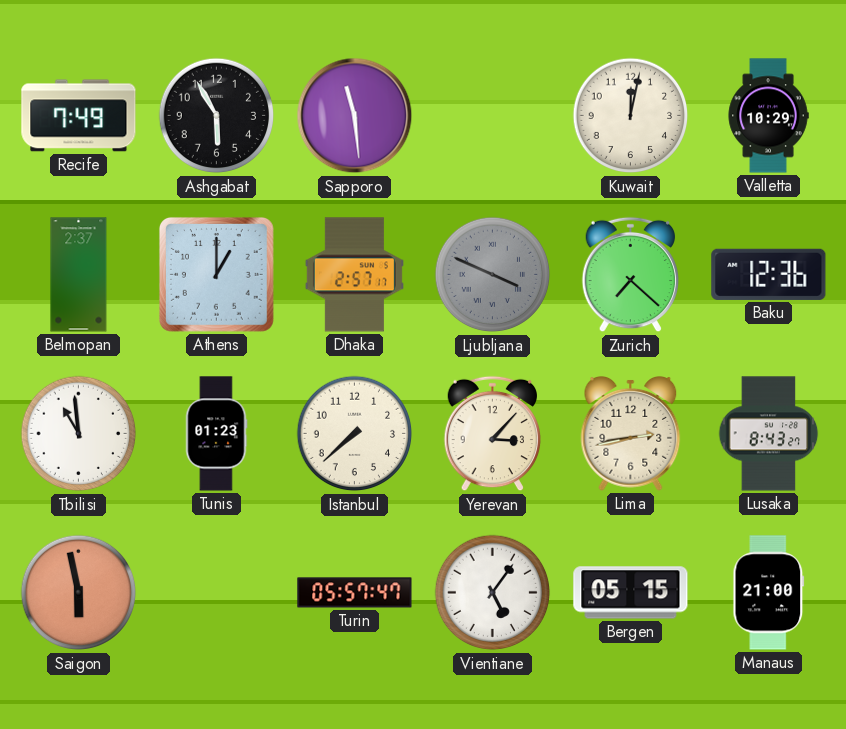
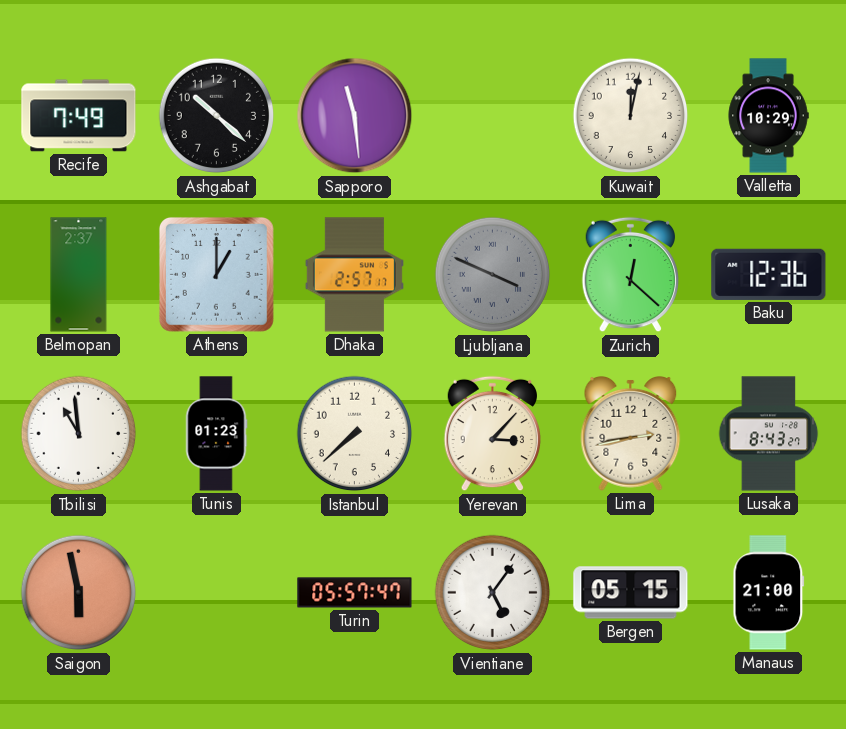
Ashgabat: 5:55 -> 10:22 (217, 116)
Zurich: 7:22 -> 12:22 (630, 275)
